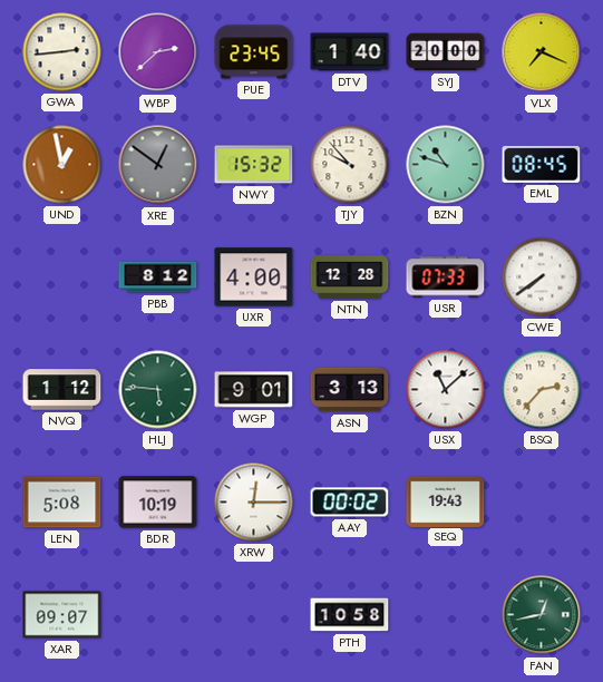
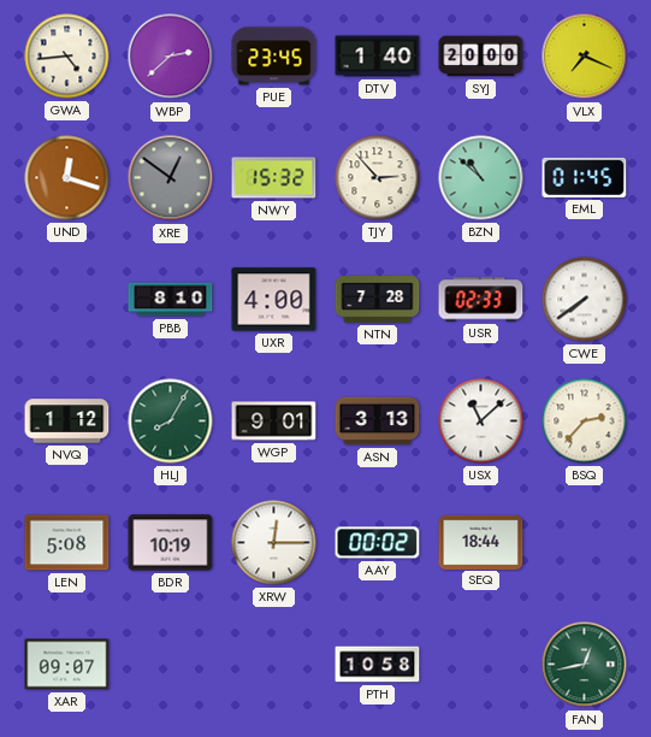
GWA: 2:44 -> 4:44 (67, 57)
UND: 12:58 -> 12:18 (67, 178)
TJY: 9:53 -> 2:53 (378, 178)
BZN: 10:48 -> 10:52 (481, 178)
EML: 08:45 -> 01:45 (585, 177)
PBB: 8:12 -> 8:10 (171, 300)
NTN: 12:28 -> 7:28 (378, 300)
USR: 07:33 -> 02:33 (481, 300)
HLJ: 5:46 -> 8:05 (171, 421)
SEQ: 19:43 -> 18:44 (481, 542)
